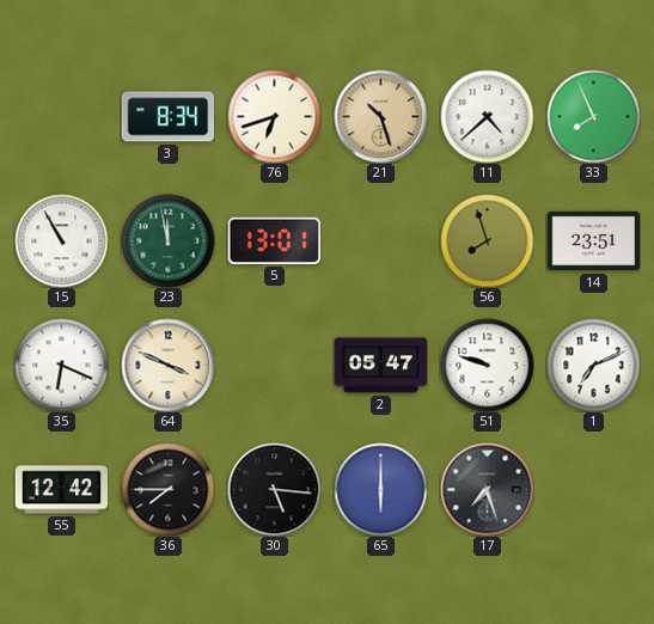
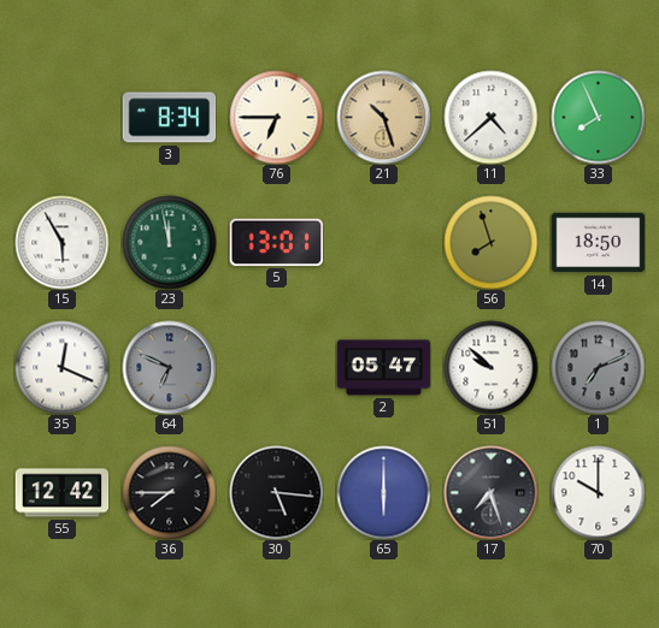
76: 6:42 -> 6:45 (276, 117)
15: 10:55 -> 5:55 (61, 242)
14: 23:51 -> 18:50 (598, 243)
35: 6:19 -> 12:19 (61, 367)
64: 3:49 -> 6:49 (169, 367)
64 dial: cream -> grey (169, 367)
51: 9:48 -> 9:52 (490, 367)
1 dial: white -> grey (598, 367)
70: none -> 10:00 (598, 492)
